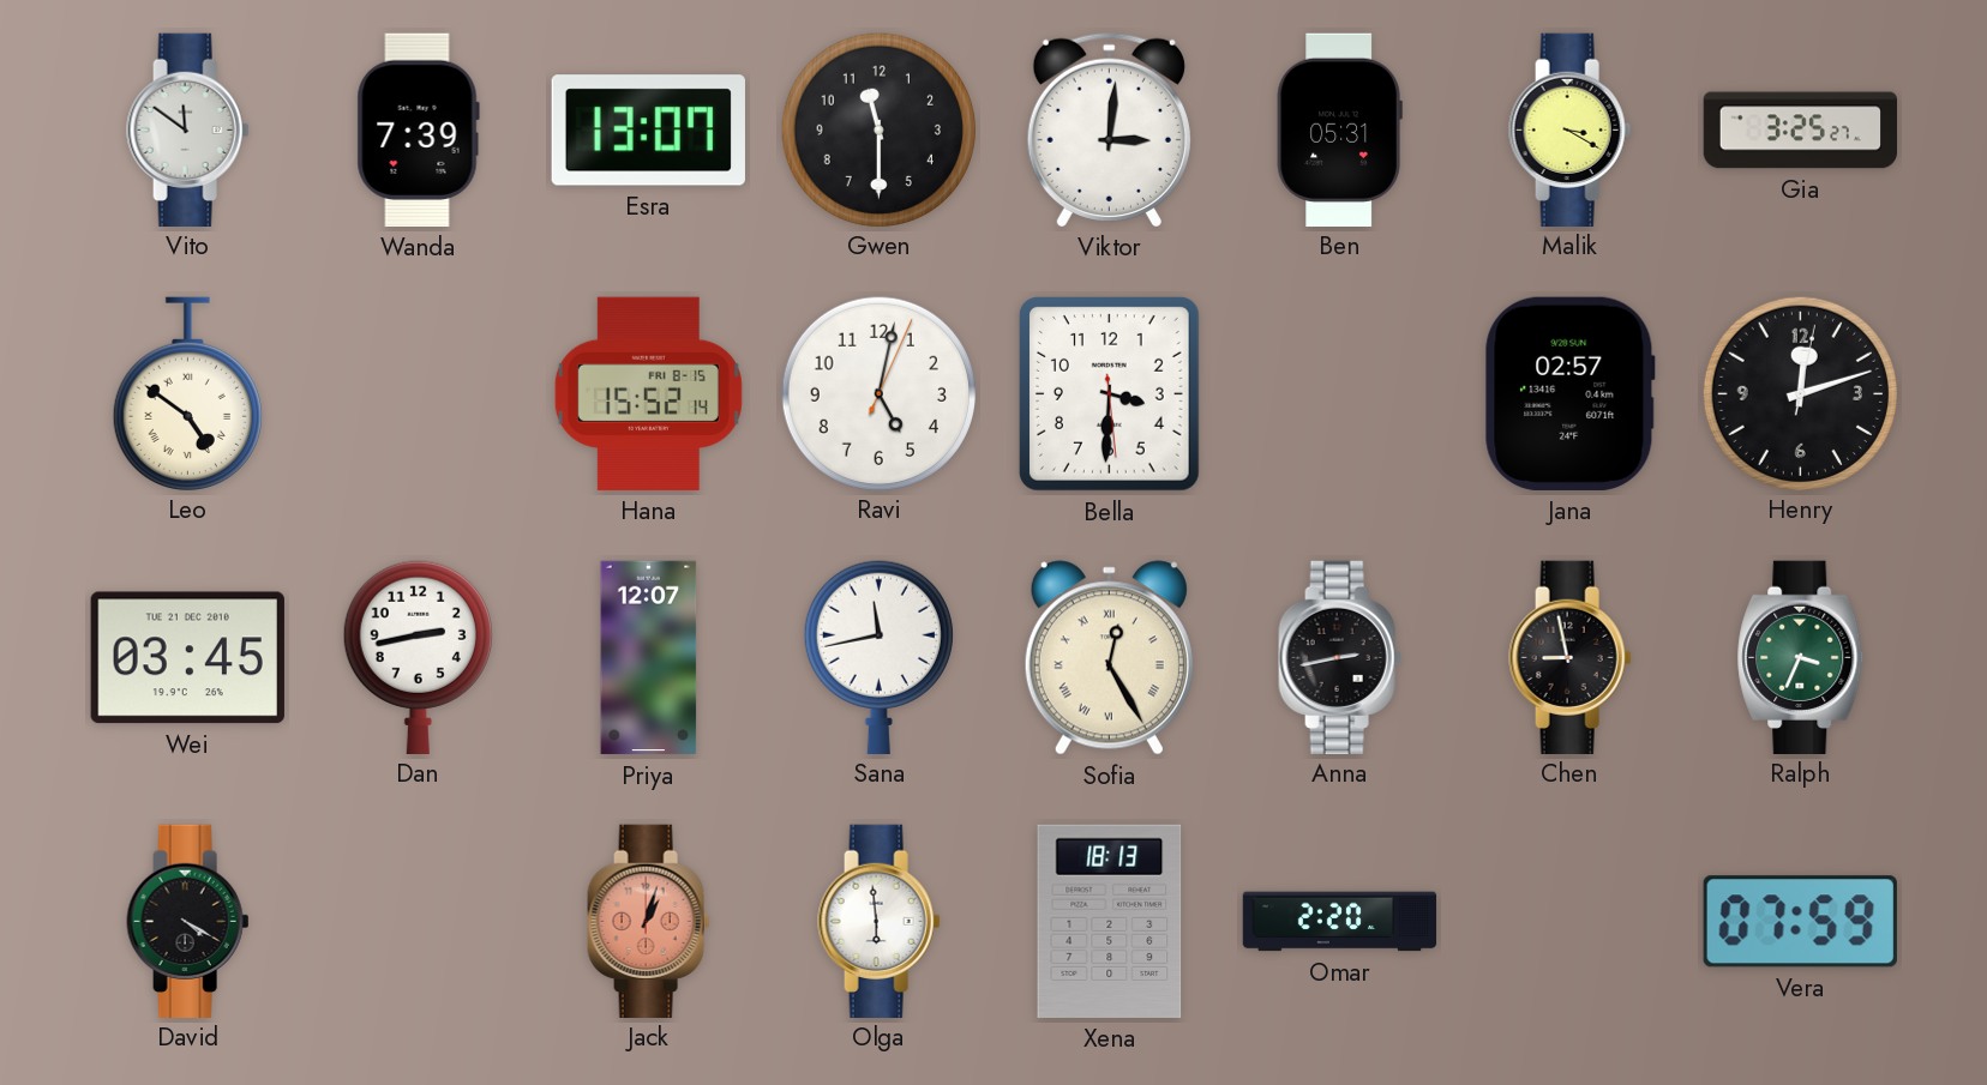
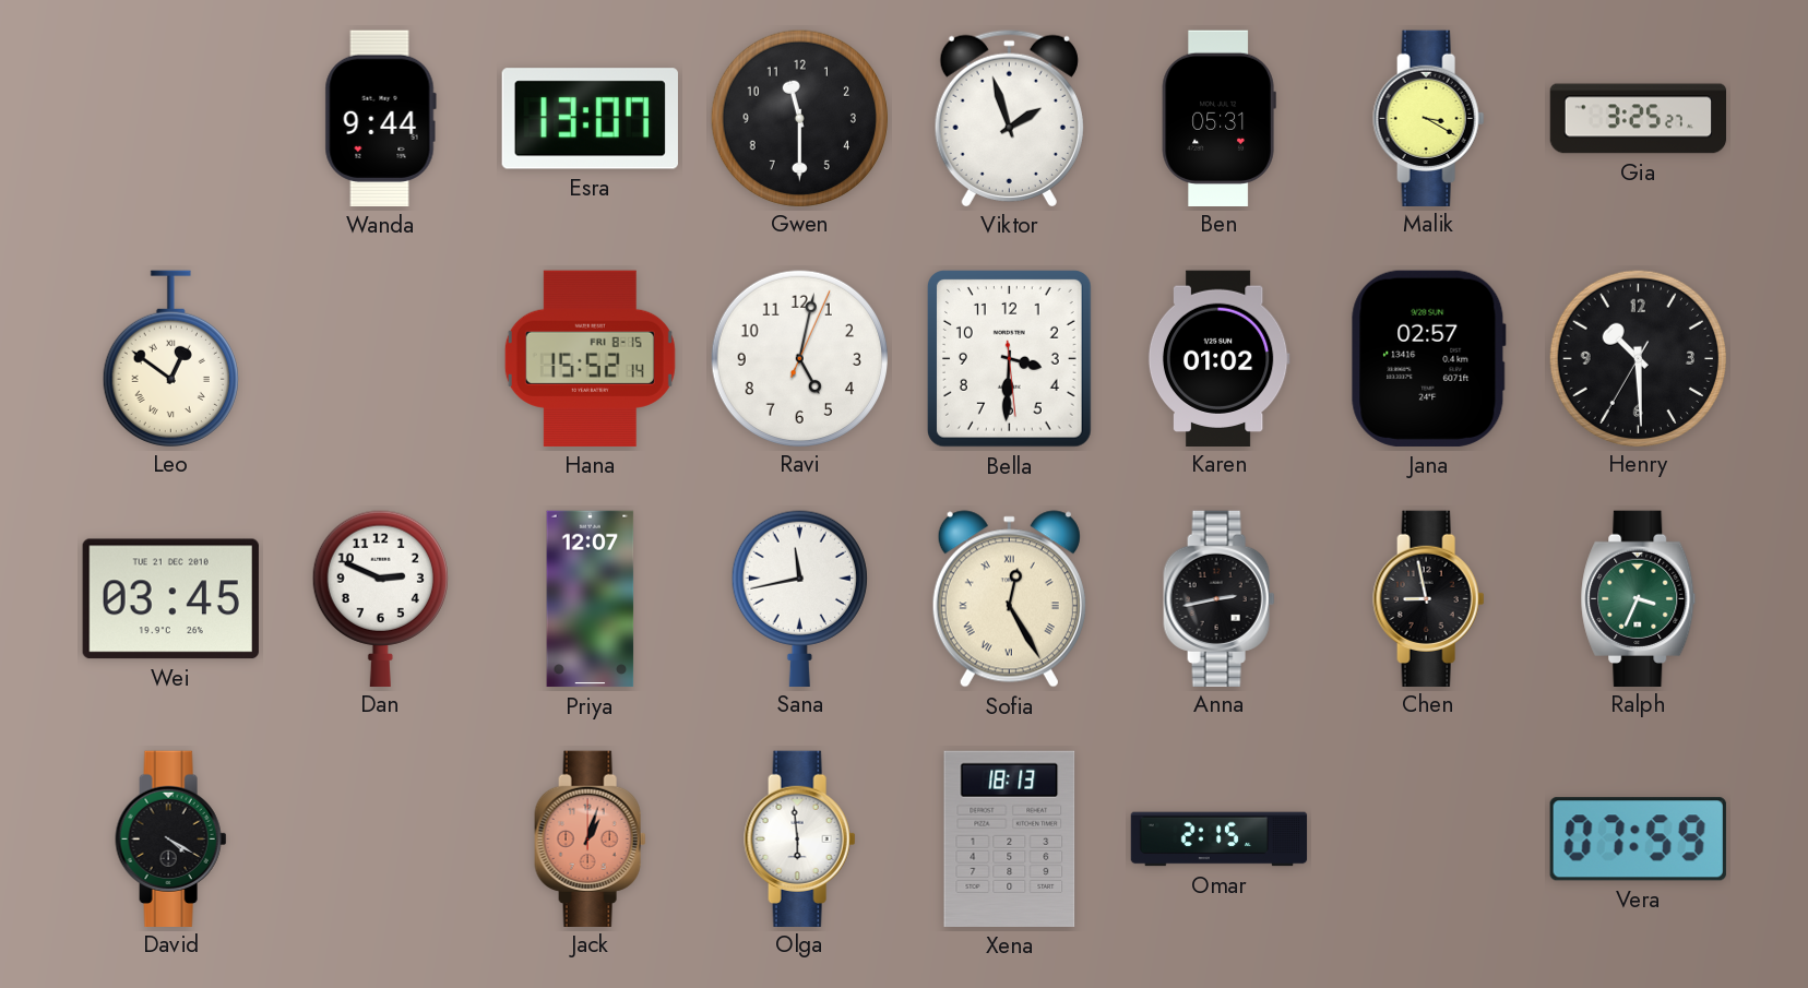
Vito: 11:51 -> none (188, 129)
Wanda: 7:39 -> 9:44 (380, 118)
Viktor: 3:01 -> 1:57 (1009, 118)
Leo: 4:51 -> 12:51 (170, 358)
Karen: none -> 01:02 (1218, 358)
Henry: 12:12 -> 10:29 (1638, 358)
Dan: 2:43 -> 2:49 (380, 598)
Omar: 2:20 -> 2:15 (1220, 840)
